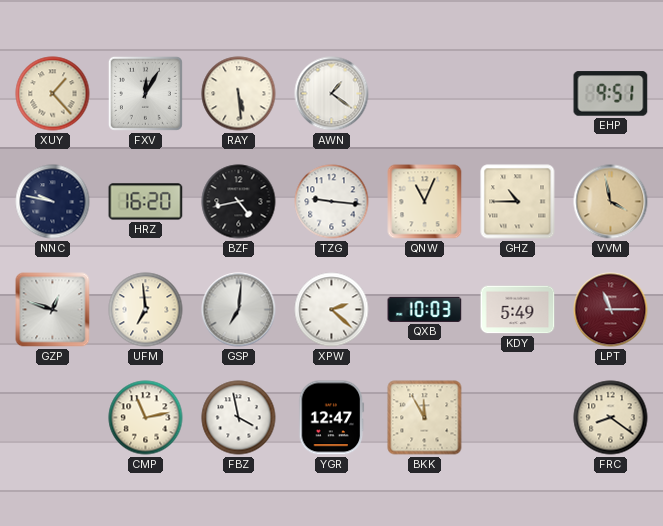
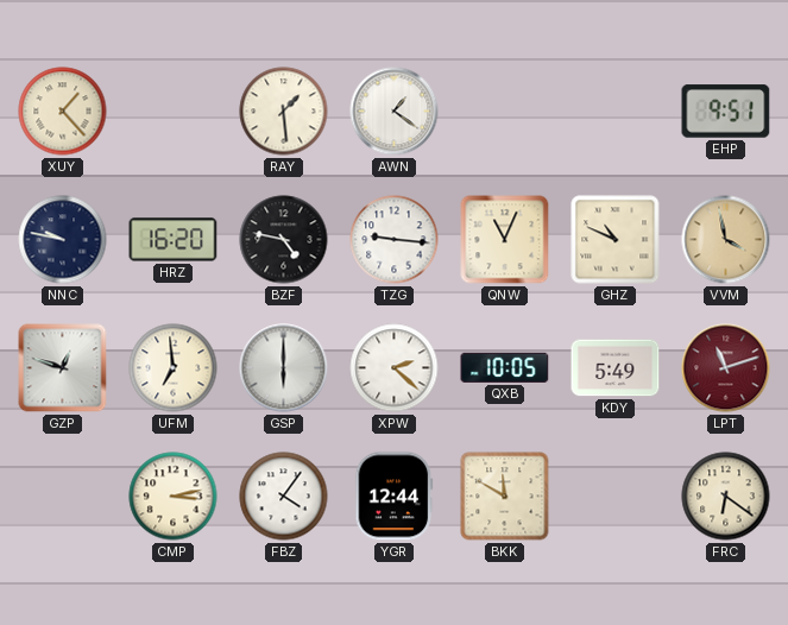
FXV: 12:05 -> none (145, 93)
RAY: 5:29 -> 1:29 (284, 112)
BZF: 4:43 -> 4:47 (284, 240)
GHZ: 10:45 -> 10:49 (616, 240)
GSP: 7:01 -> 6:00 (284, 368)
QXB: 10:03 -> 10:05 (505, 367)
LPT: 11:15 -> 11:12 (726, 368)
CMP: 11:13 -> 3:13 (174, 497)
FBZ: 3:58 -> 4:06 (284, 497)
YGR: 12:47 -> 12:44 (395, 497)
BKK: 11:55 -> 11:50 (505, 497)
FRC: 8:21 -> 6:21 (726, 497)
